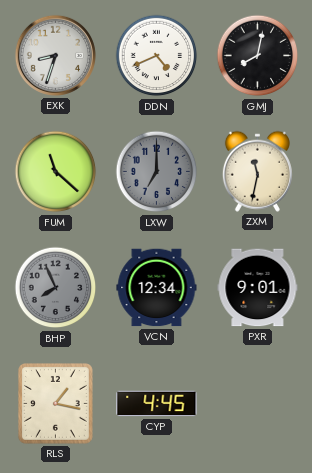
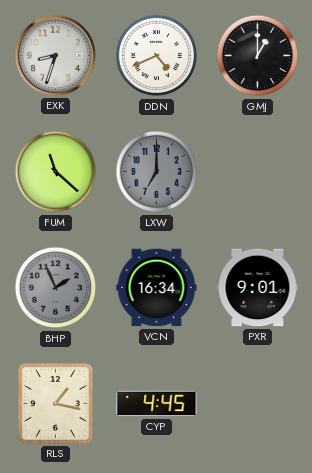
GMJ: 8:02 -> 1:00 (258, 56)
ZXM: 11:32 -> none (257, 171)
BHP: 7:56 -> 1:56 (56, 288)
VCN: 12:34 -> 16:34 (157, 288)
